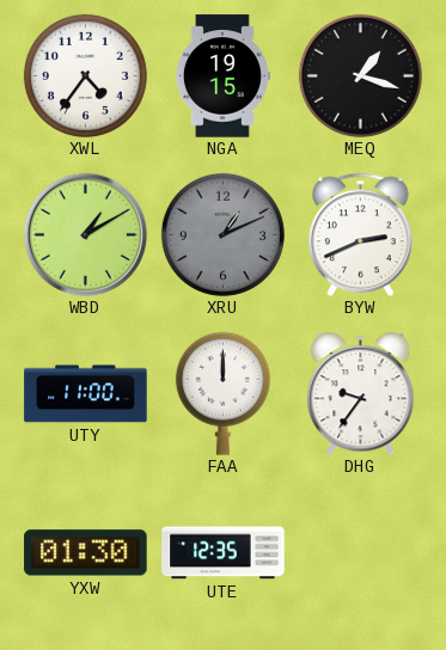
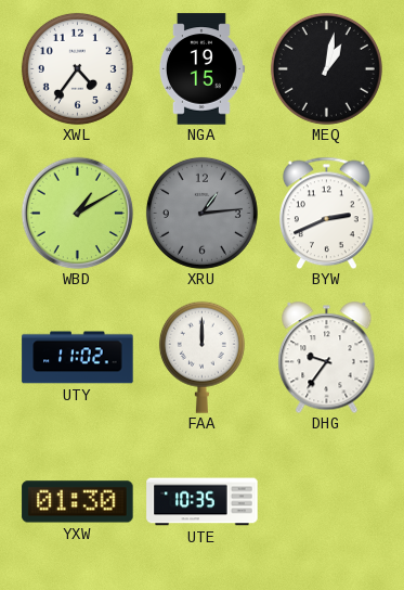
MEQ: 1:18 -> 1:02 (326, 68)
XRU: 1:11 -> 1:14 (201, 213)
UTY: 11:00 -> 11:02 (78, 358)
UTE: 12:35 -> 10:35 (203, 502)
